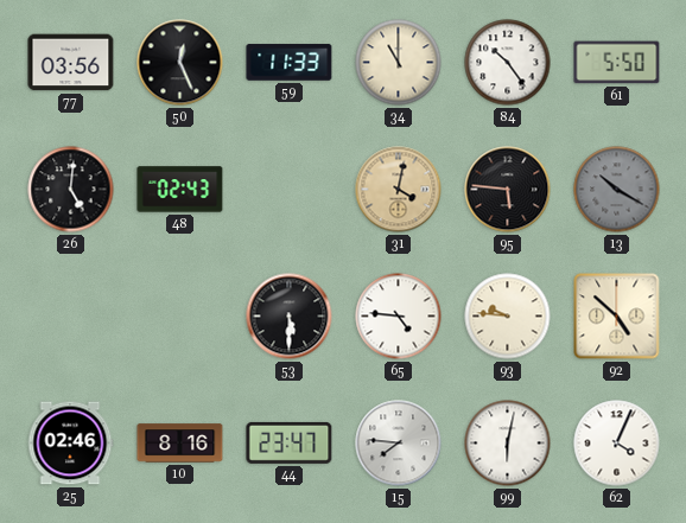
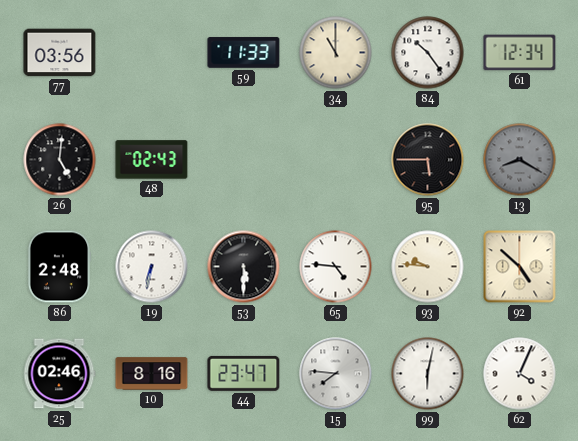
50: 12:26 -> none (180, 63)
61: 5:50 -> 12:34 (520, 53)
31: 4:02 -> none (399, 190)
95: 5:46 -> 5:45 (428, 160)
13: 10:20 -> 8:20 (520, 160)
86: none -> 2:48 (59, 267)
19: none -> 6:32 (152, 267)
